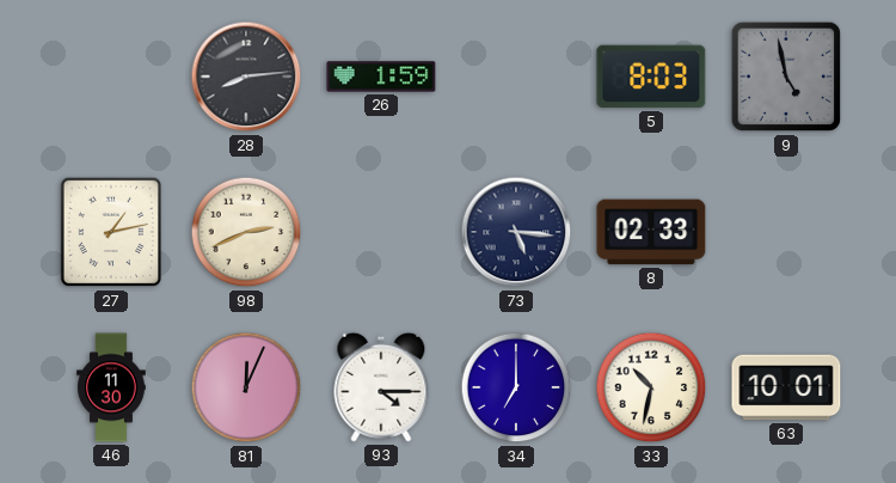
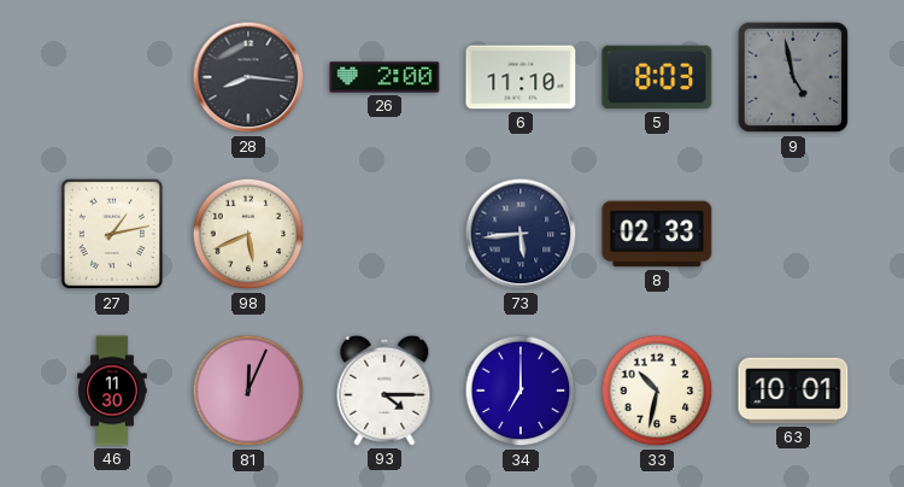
28: 8:14 -> 8:16 (248, 77)
26: 1:59 -> 2:00 (385, 77)
6: none -> 11:10 (521, 77)
98: 2:41 -> 5:41 (248, 234)
73: 5:16 -> 5:44 (521, 234)
